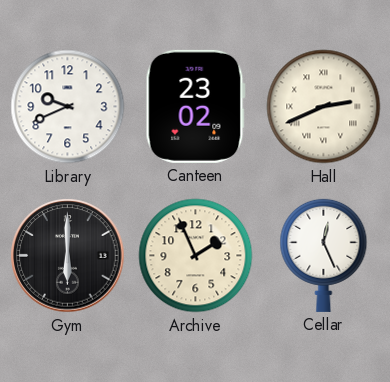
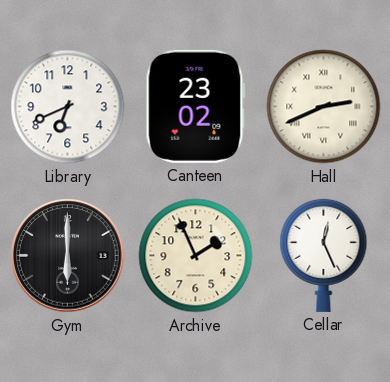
Library: 9:41 -> 6:41 (68, 107)
